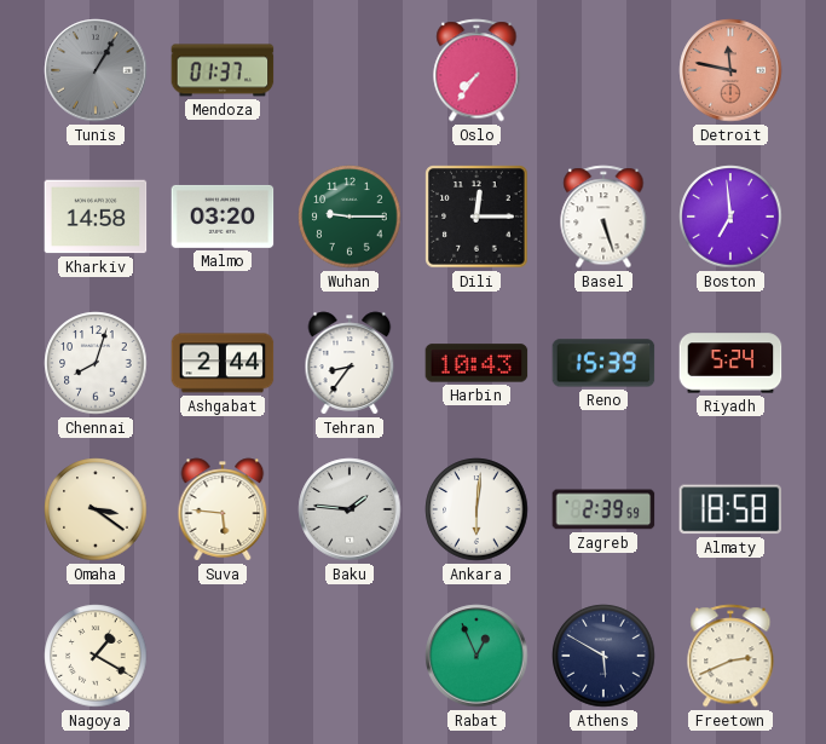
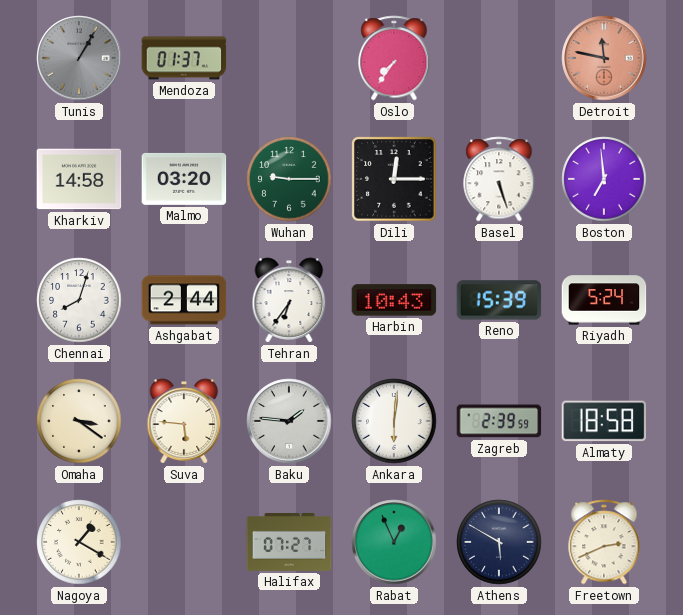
Tehran: 8:36 -> 6:36 (289, 300)
Halifax: none -> 07:27 (289, 543)
